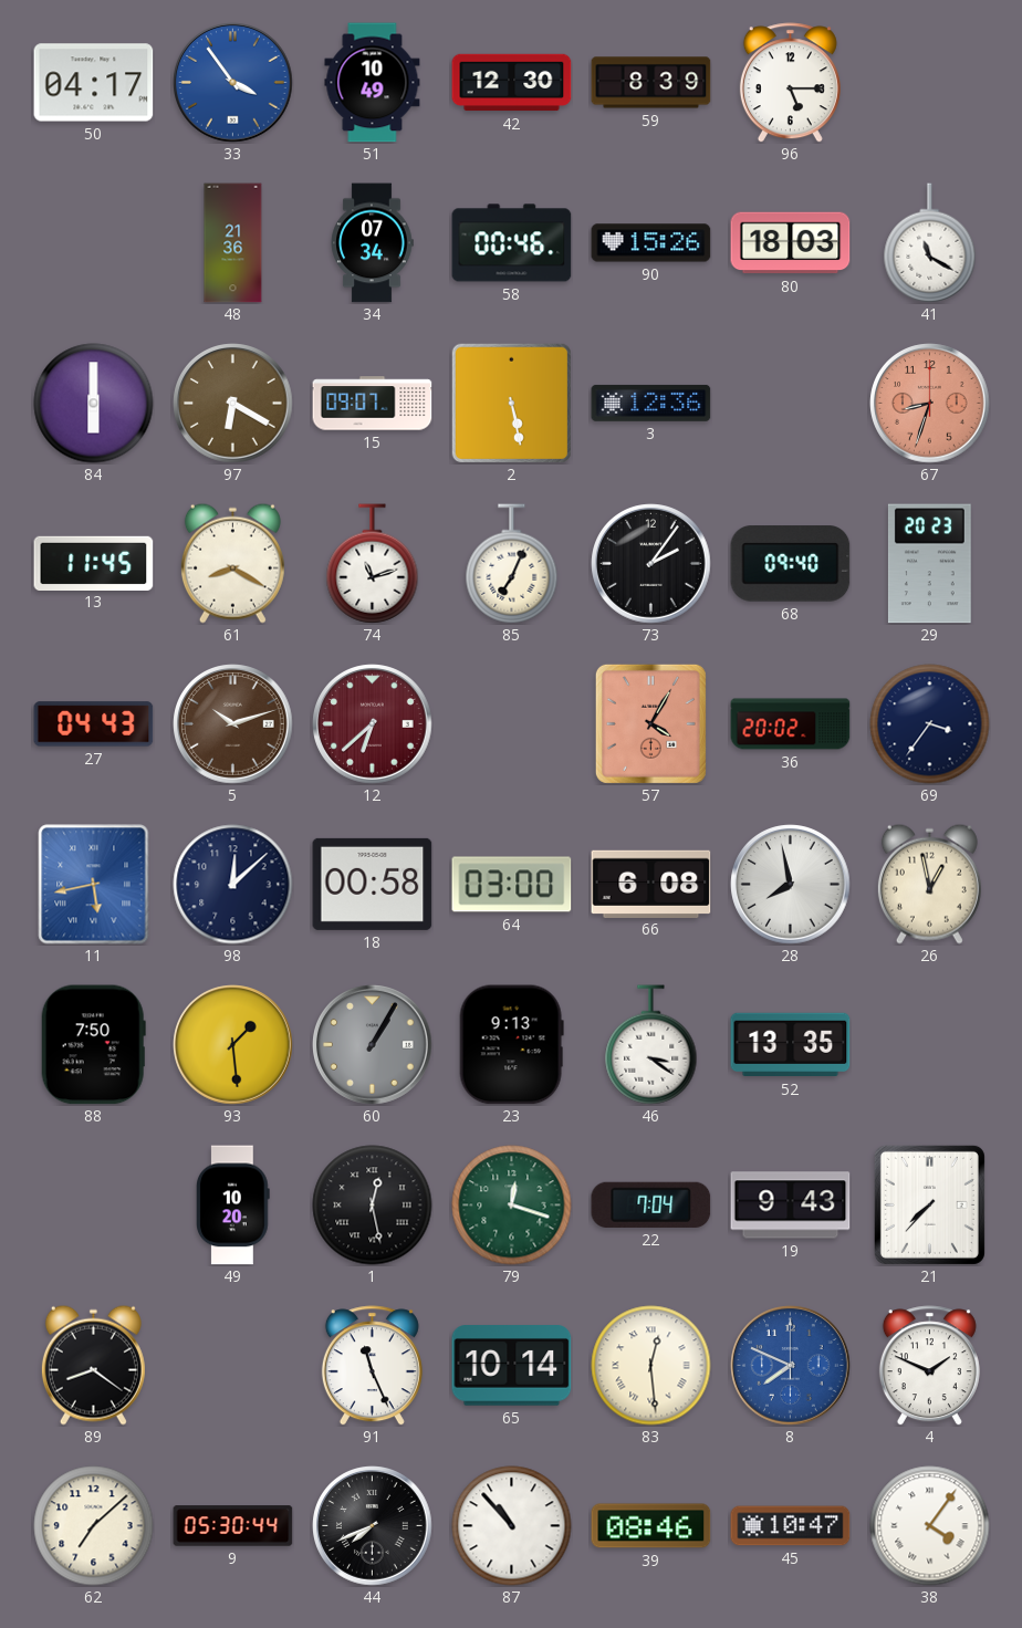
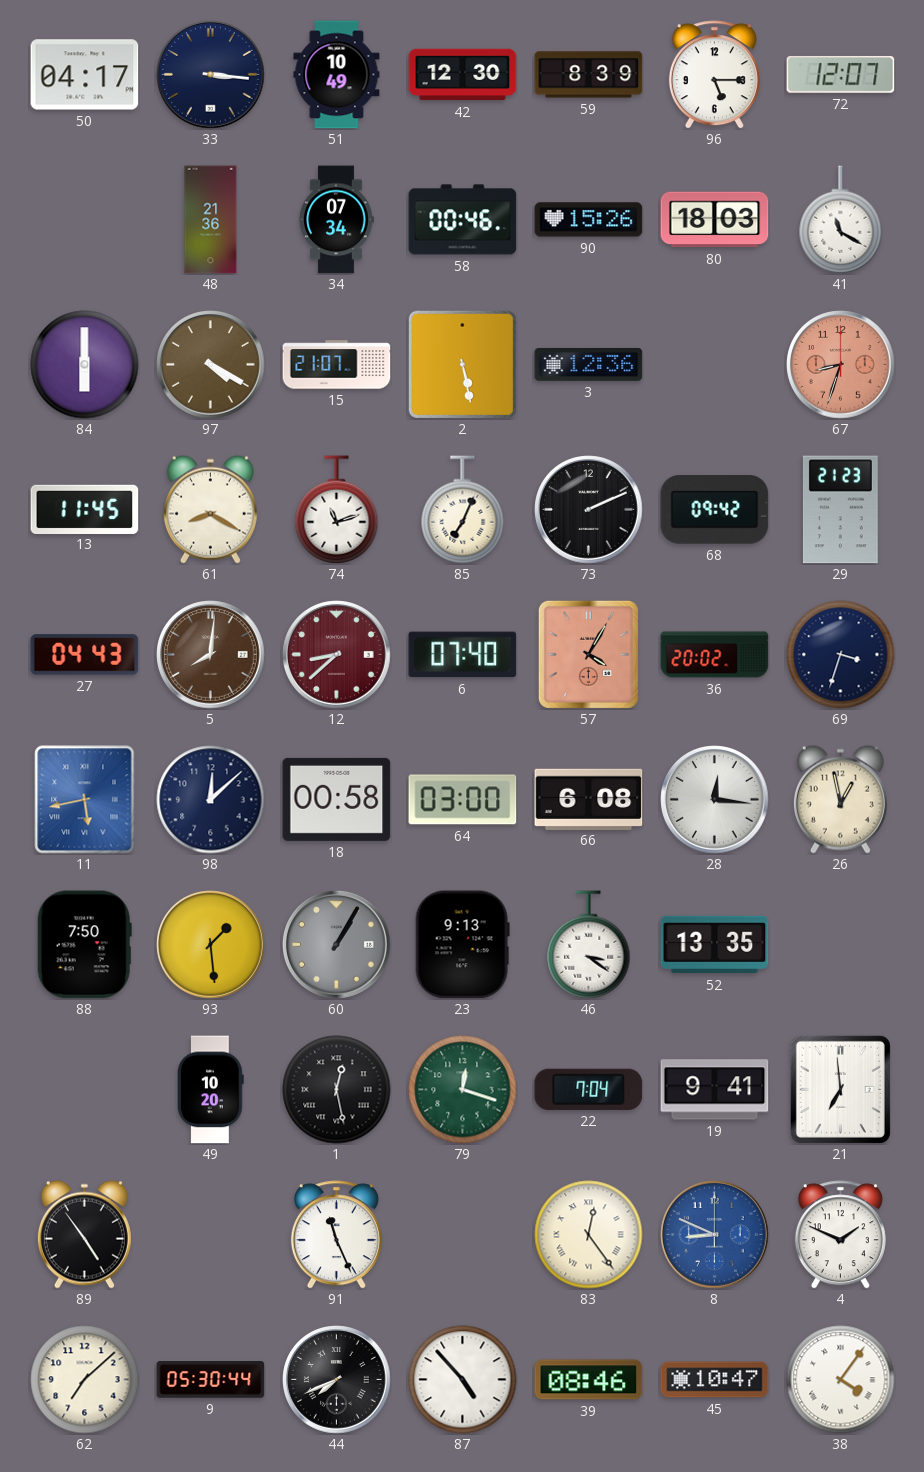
33: 3:54 -> 3:16 (211, 75)
33 dial: blue -> navy (211, 75)
72: none -> 12:07 (841, 75)
97: 6:20 -> 4:20 (211, 365)
15: 09:07 -> 21:07 (337, 365)
73: 2:06 -> 2:11 (589, 510)
68: 09:40 -> 09:42 (715, 510)
29: 20:23 -> 21:23 (840, 510)
5: 10:12 -> 8:01 (211, 655)
12: 6:38 -> 8:38 (337, 655)
6: none -> 07:40 (463, 655)
69: 3:36 -> 3:33 (841, 655)
28: 7:58 -> 12:16 (715, 800)
19: 9:43 -> 9:41 (715, 1090)
21: 7:37 -> 6:59 (840, 1089)
89: 8:21 -> 4:54 (84, 1234)
65: 10:14 -> none (512, 1366)
83: 12:29 -> 12:24 (589, 1235)
8: 7:49 -> 8:49 (715, 1235)
87: 10:53 -> 4:53 (463, 1380)
